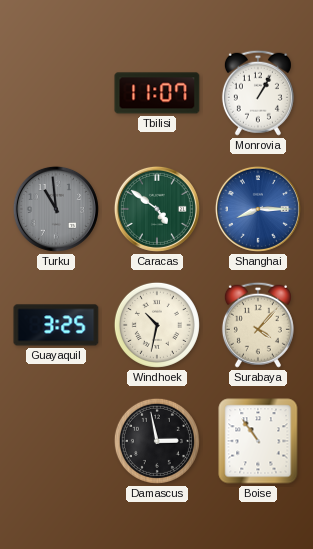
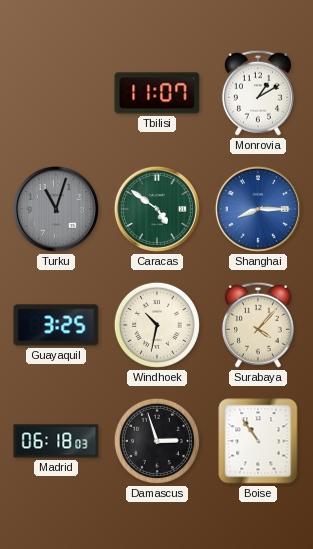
Monrovia: 1:05 -> 1:10 (258, 93)
Turku: 10:59 -> 11:03 (56, 209)
Madrid: none -> 06:18 (56, 441)
Damascus: 2:58 -> 2:57 (157, 441)
